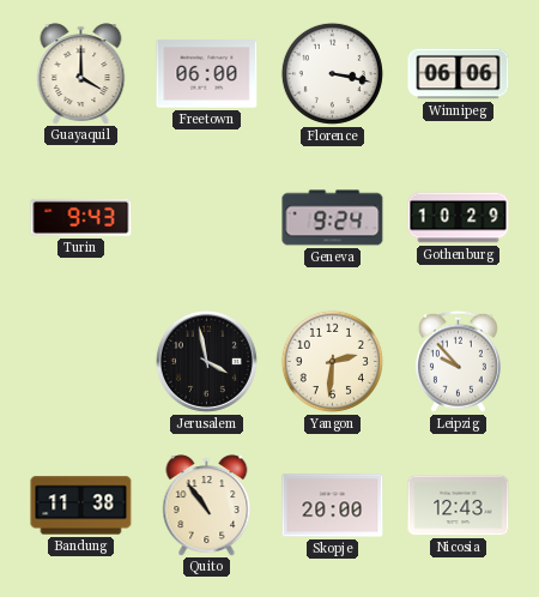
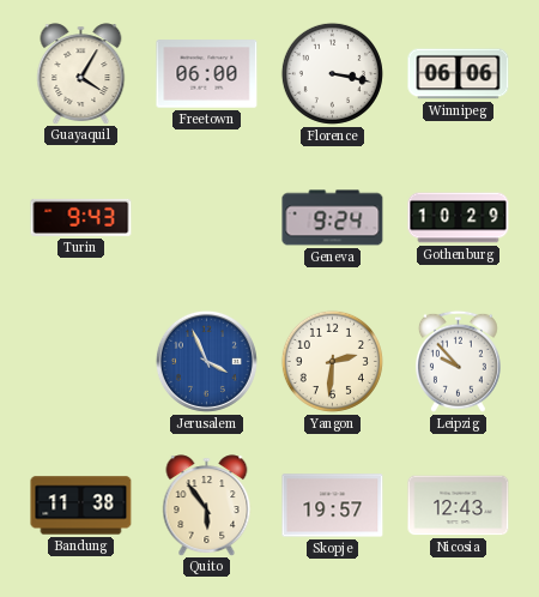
Guayaquil: 4:00 -> 4:05 (81, 73)
Jerusalem: 3:58 -> 3:56 (206, 361)
Jerusalem dial: black -> blue (206, 361)
Quito: 10:54 -> 5:54 (207, 505)
Skopje: 20:00 -> 19:57 (333, 506)
